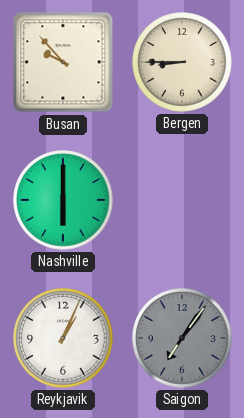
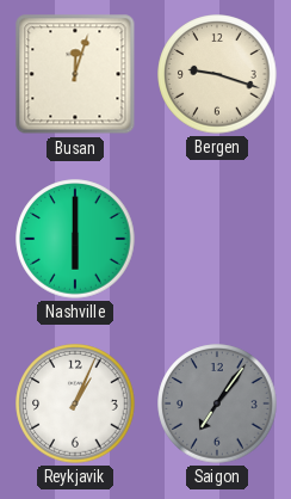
Busan: 9:53 -> 12:03 (75, 74)
Bergen: 8:45 -> 9:18 (217, 74)
